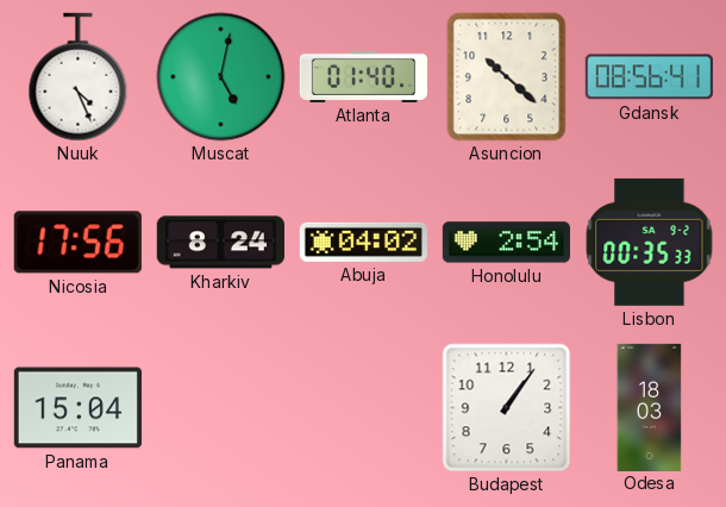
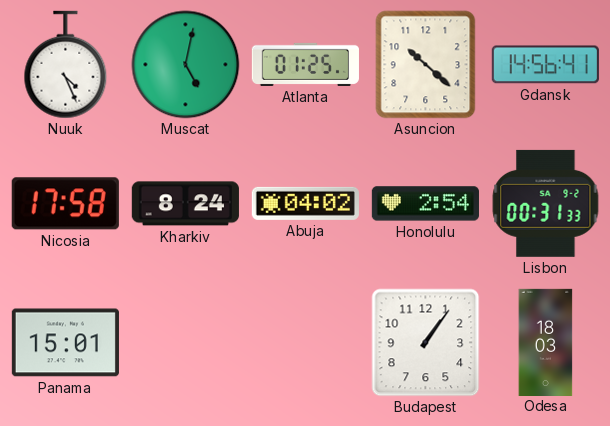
Atlanta: 01:40 -> 01:25 (305, 64)
Gdansk: 08:56 -> 14:56 (545, 65)
Nicosia: 17:56 -> 17:58 (65, 204)
Lisbon: 00:35 -> 00:31 (546, 203)
Panama: 15:04 -> 15:01 (65, 343)
